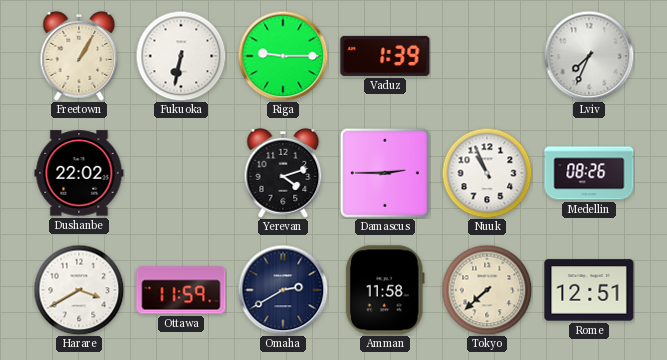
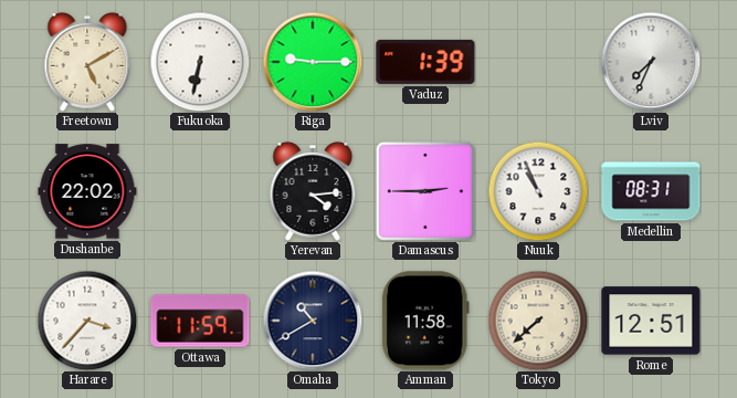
Freetown: 1:05 -> 5:10 (87, 62)
Yerevan: 4:12 -> 4:14 (313, 191)
Medellin: 08:26 -> 08:31 (651, 191)
Harare: 3:40 -> 3:37 (87, 321)
Omaha: 2:40 -> 10:40 (313, 321)
